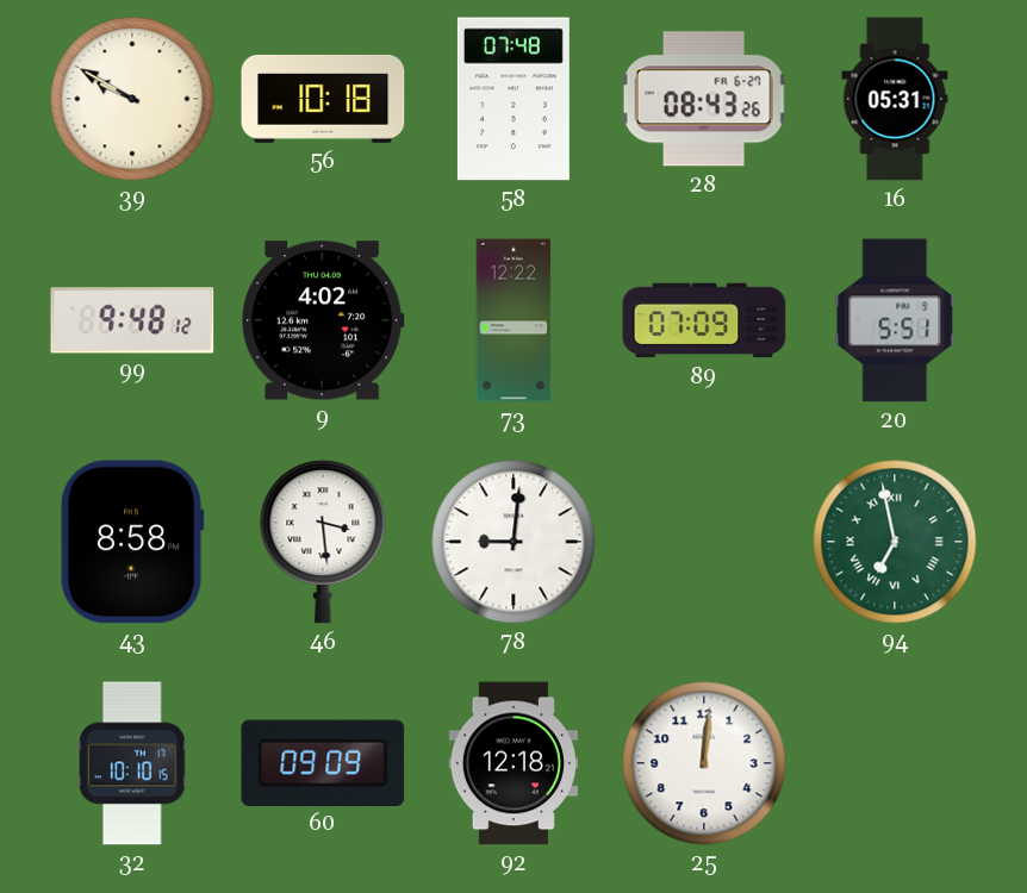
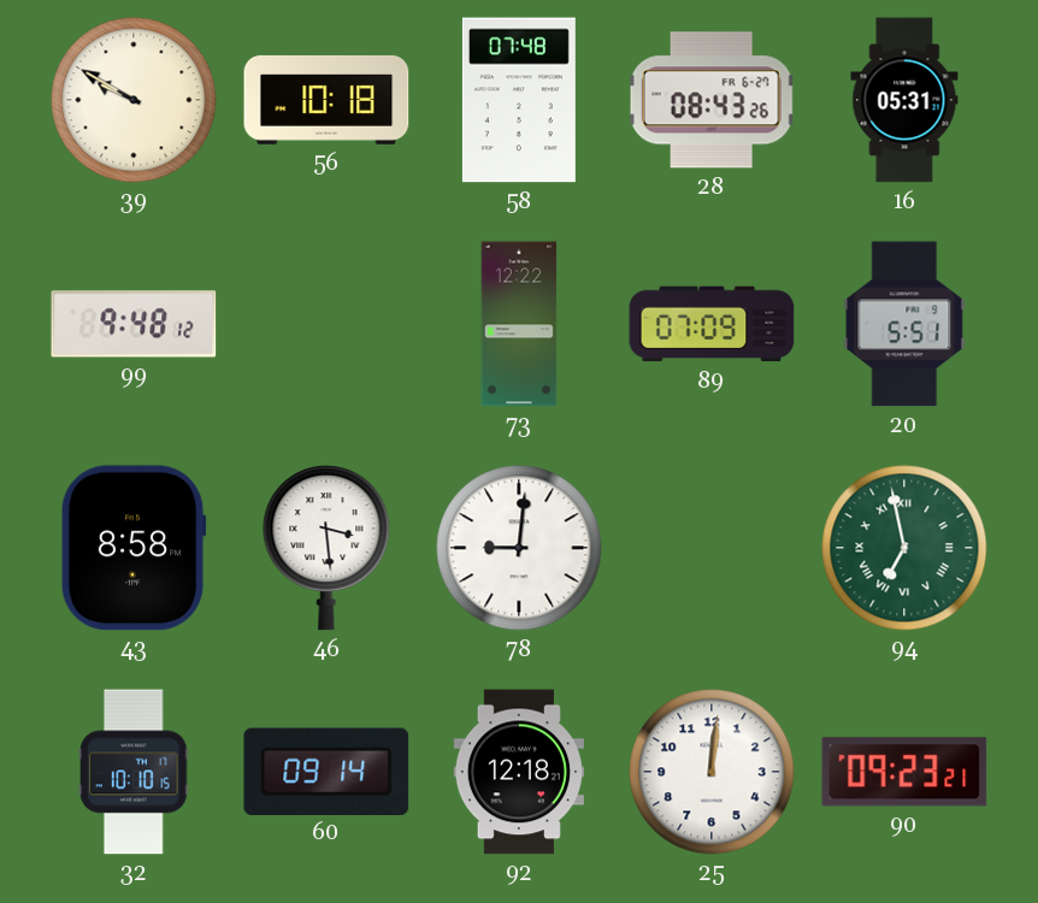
9: 4:02 -> none (323, 320)
60: 09:09 -> 09:14 (326, 771)
90: none -> 09:23 (904, 772)
